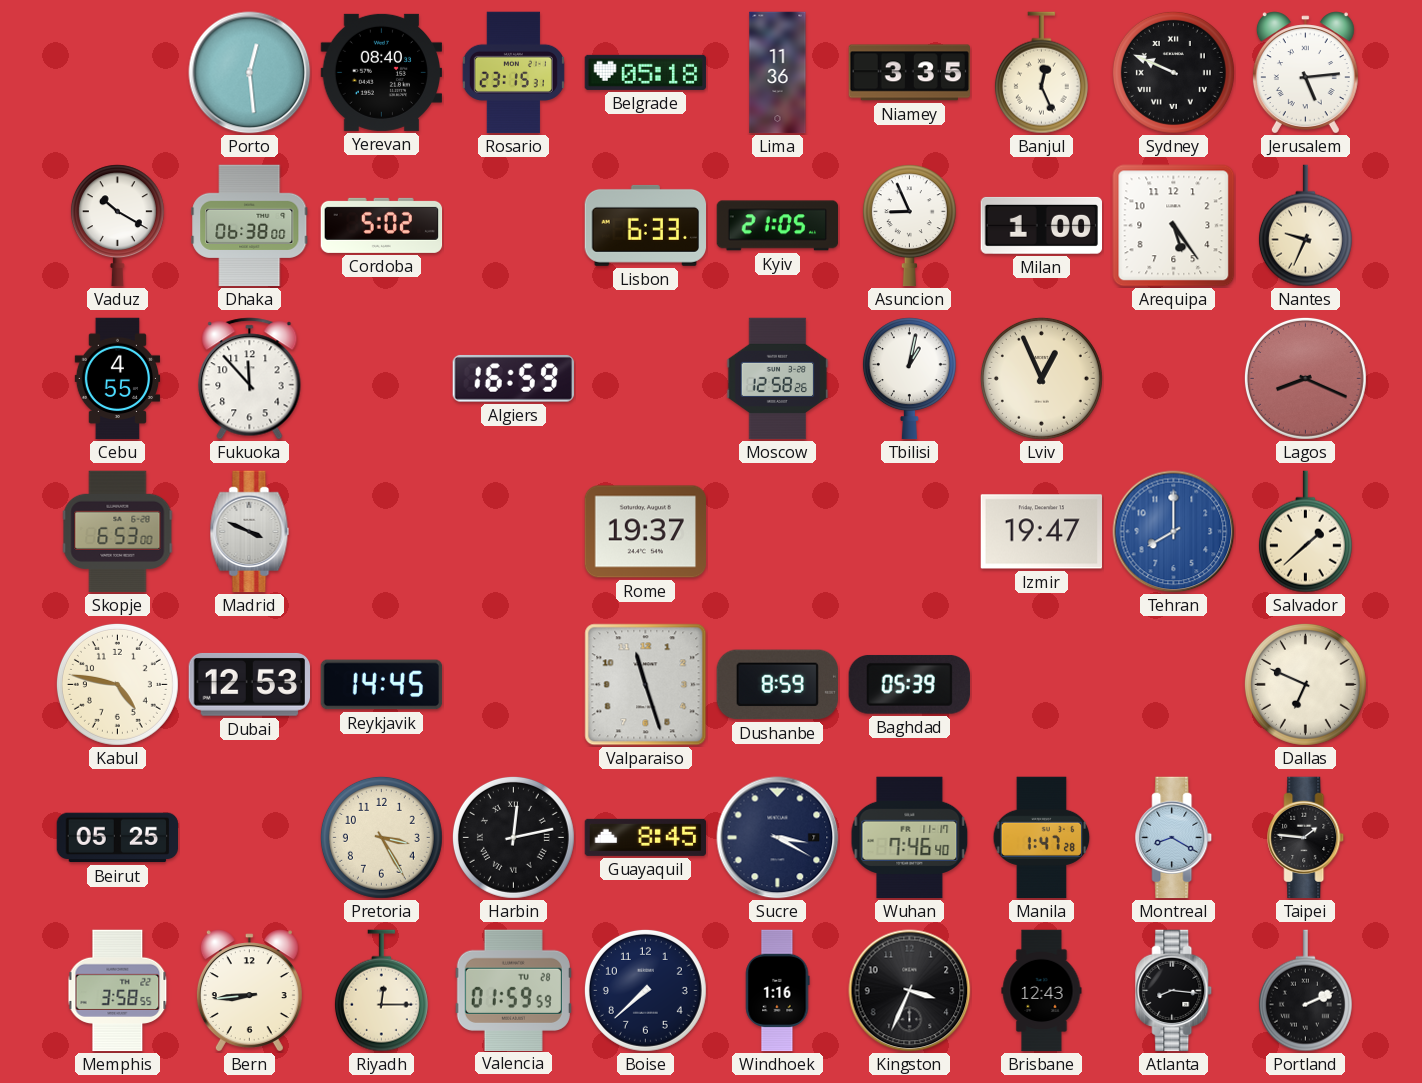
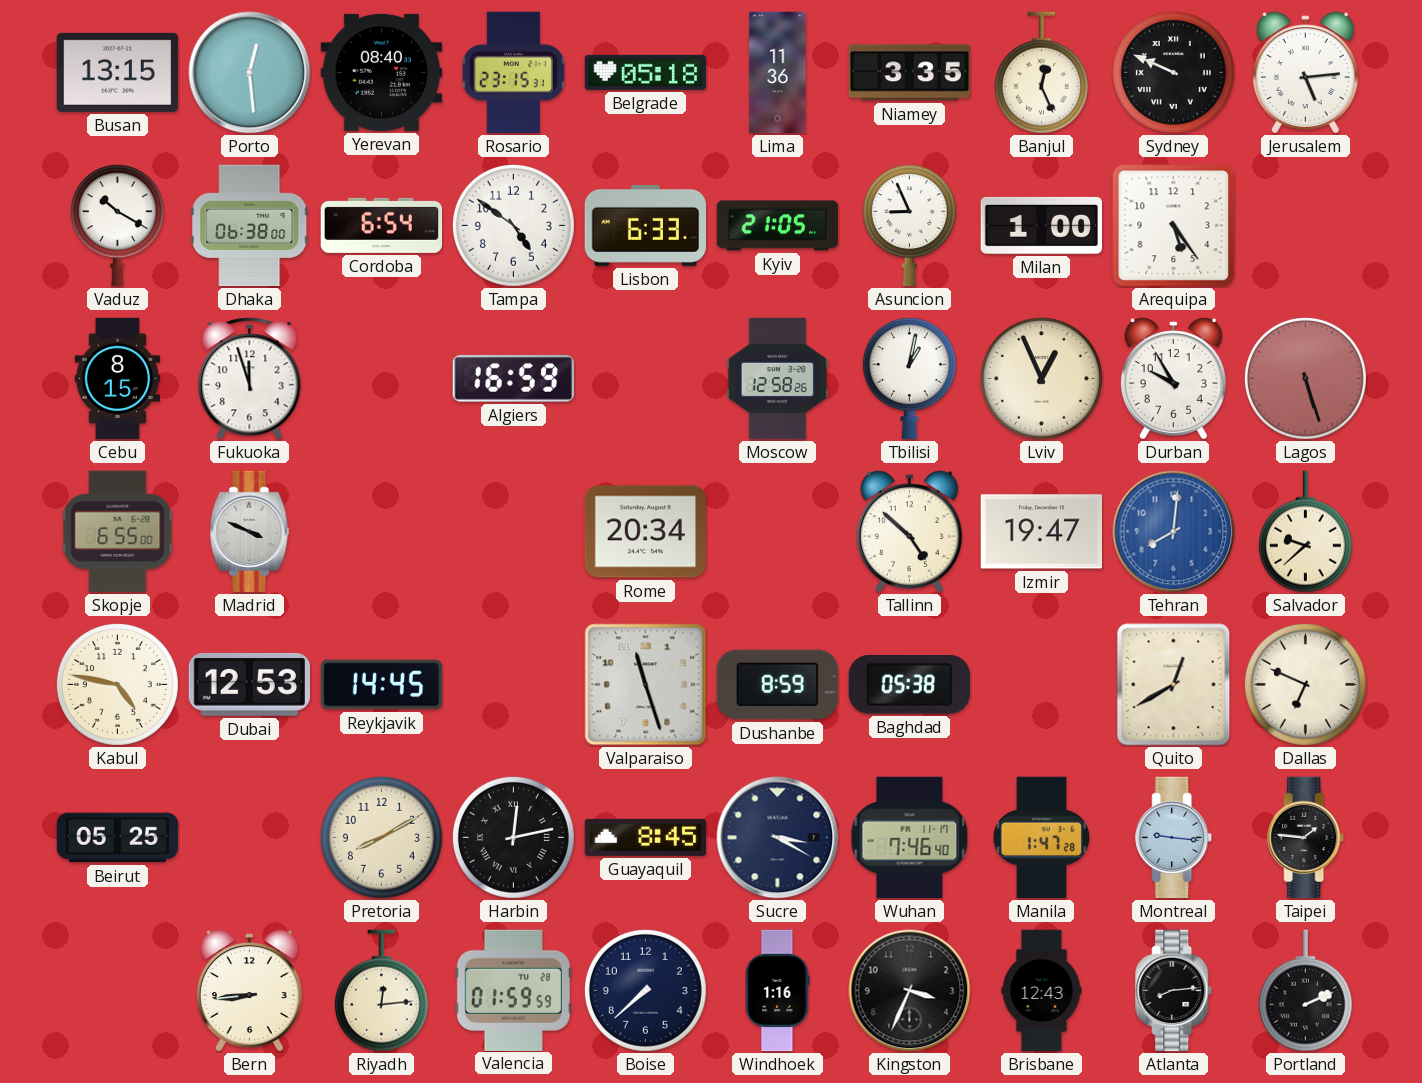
Busan: none -> 13:15 (117, 72)
Cordoba: 5:02 -> 6:54 (382, 225)
Tampa: none -> 4:51 (513, 225)
Nantes: 9:34 -> none (1305, 226)
Cebu: 4:55 -> 8:15 (118, 379)
Fukuoka: 11:53 -> 11:57 (250, 379)
Durban: none -> 9:55 (1173, 379)
Lagos: 8:19 -> 5:27 (1305, 378)
Skopje: 6:53 -> 6:55 (118, 532)
Rome: 19:37 -> 20:34 (646, 532)
Tallinn: none -> 4:52 (909, 532)
Tehran: 8:00 -> 8:01 (1174, 532)
Salvador: 1:38 -> 9:38 (1305, 532)
Baghdad: 05:39 -> 05:38 (909, 685)
Quito: none -> 12:40 (1174, 685)
Pretoria: 3:25 -> 8:10 (381, 837)
Montreal: 8:20 -> 9:16 (1174, 838)
Memphis: 3:58 -> none (118, 991)
Riyadh: 12:15 -> 12:14 (381, 991)
Atlanta: 8:16 -> 8:14 (1174, 991)
